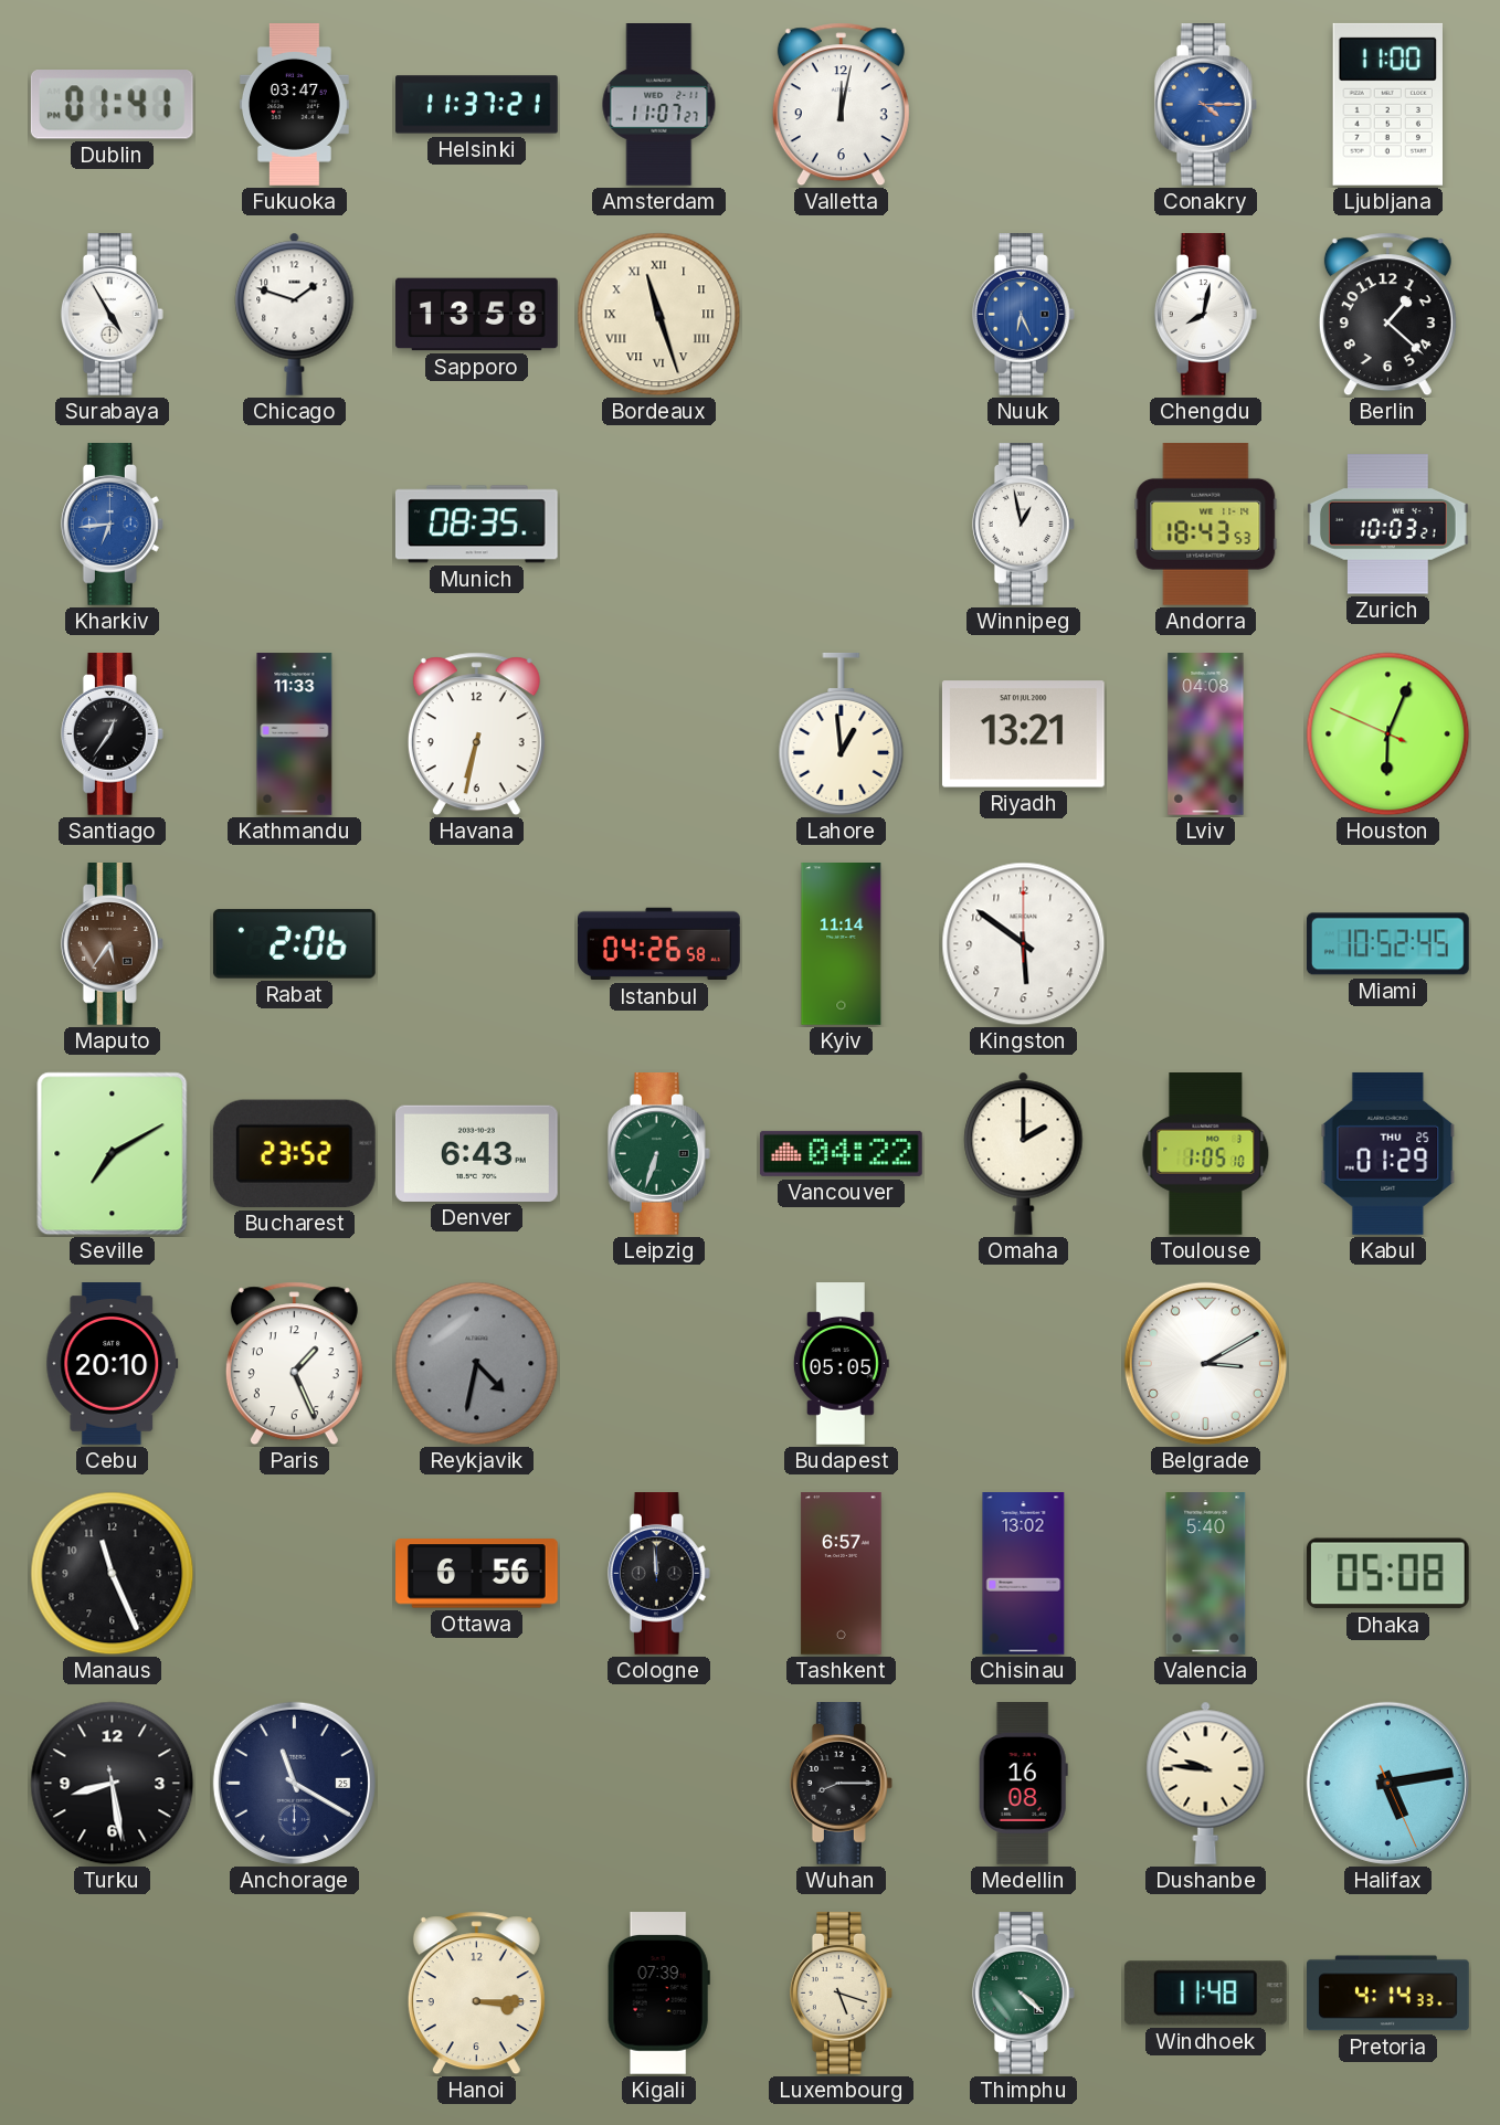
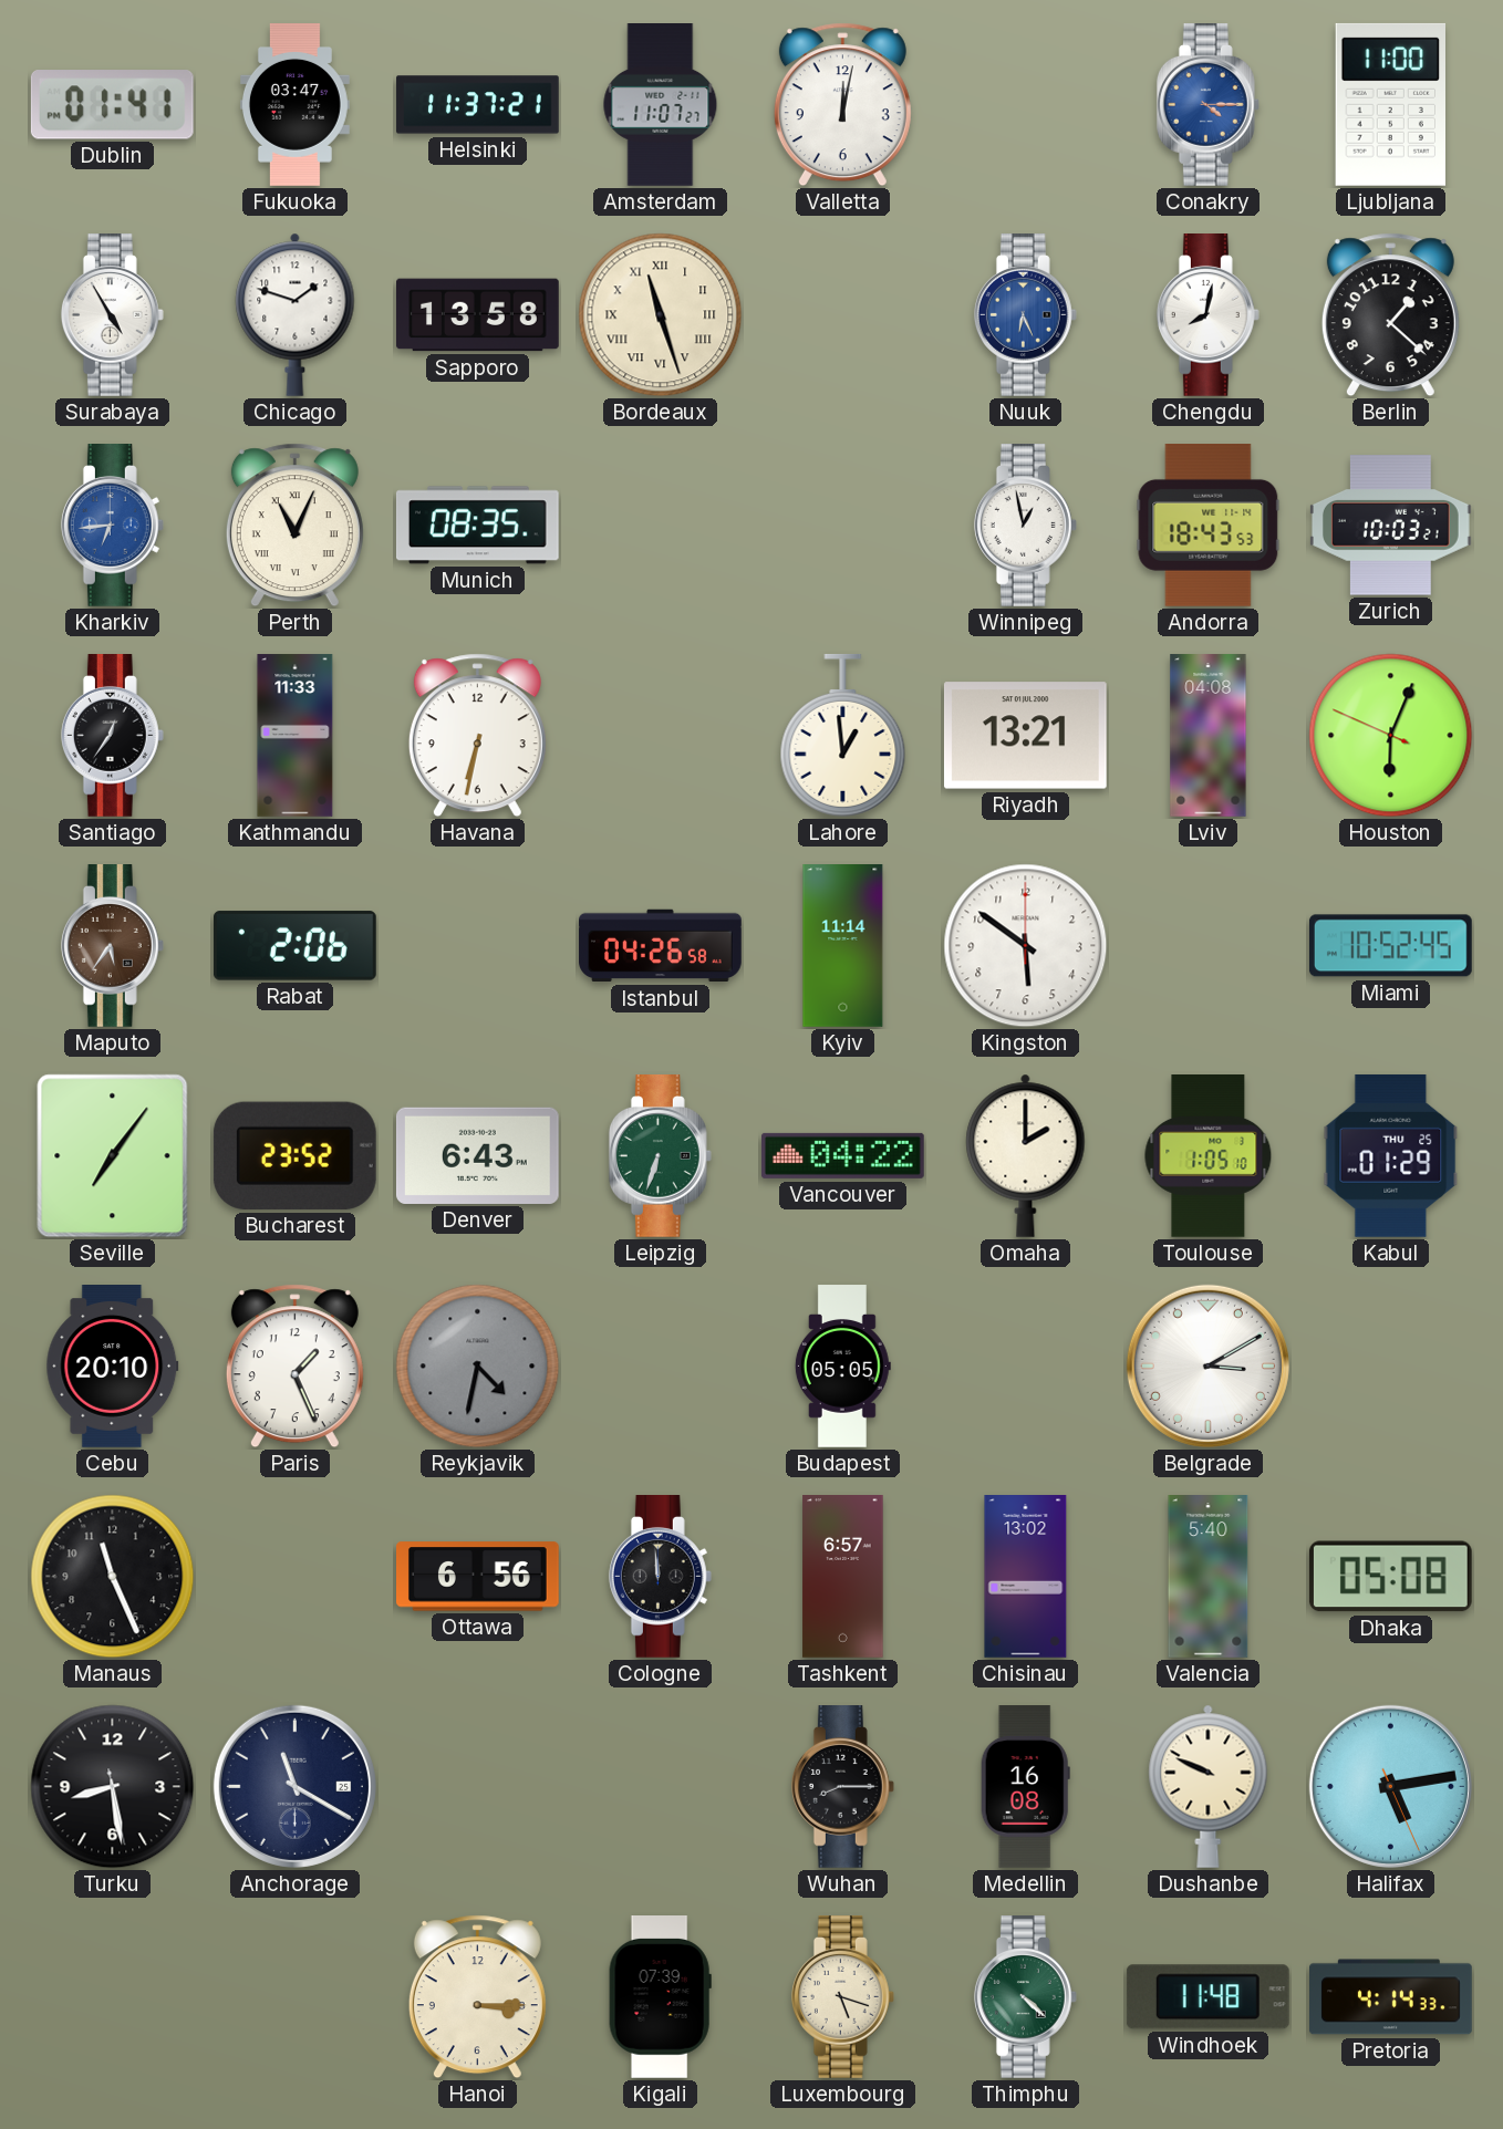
Perth: none -> 11:04 (294, 526)
Seville: 7:10 -> 7:06 (113, 1156)
Dushanbe: 9:46 -> 9:49 (1209, 1786)
